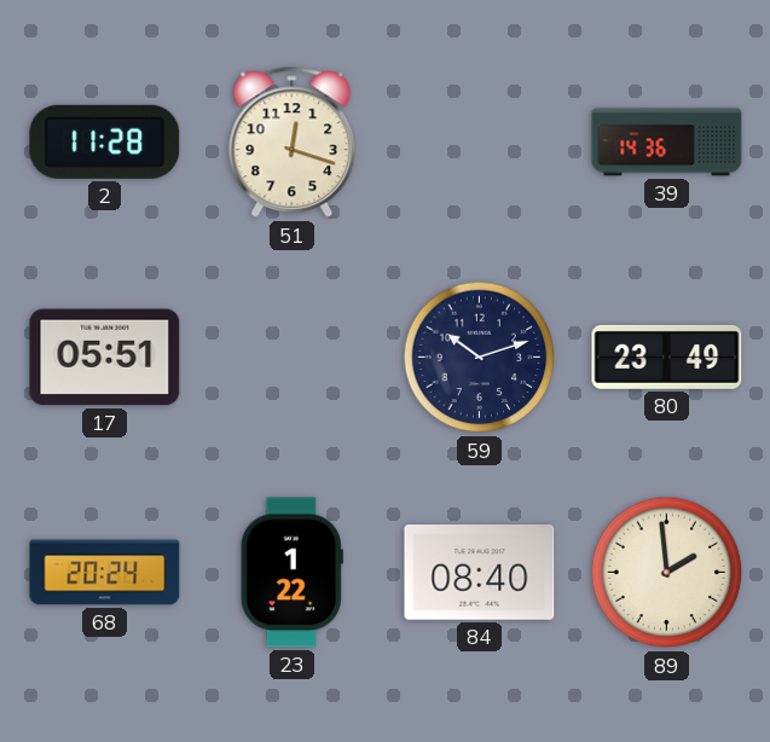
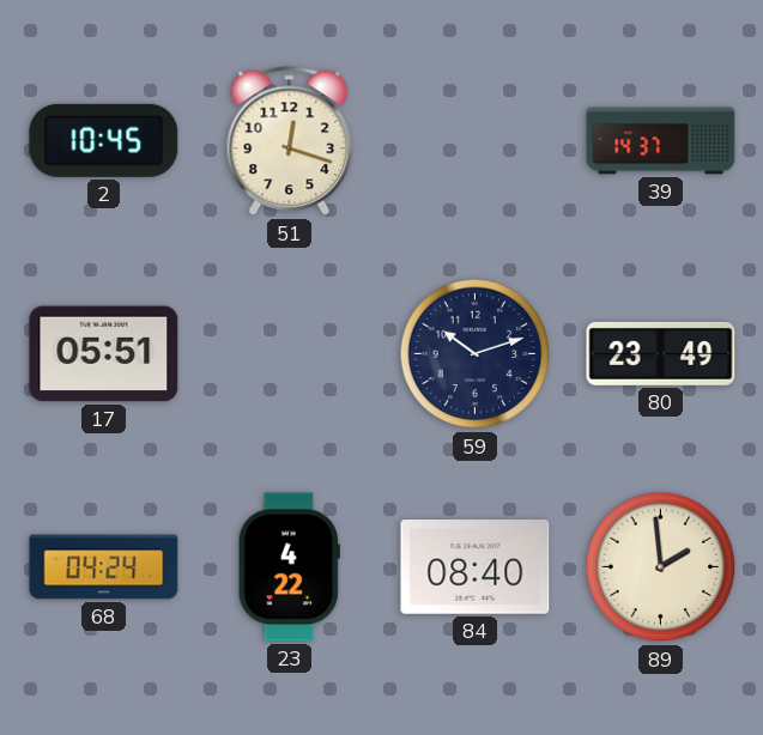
2: 11:28 -> 10:45 (104, 140)
39: 14:36 -> 14:37 (661, 141)
68: 20:24 -> 04:24 (104, 567)
23: 1:22 -> 4:22 (289, 567)
